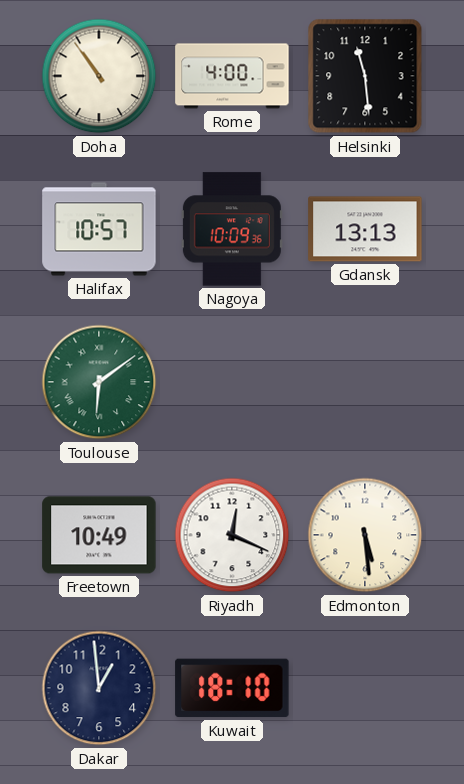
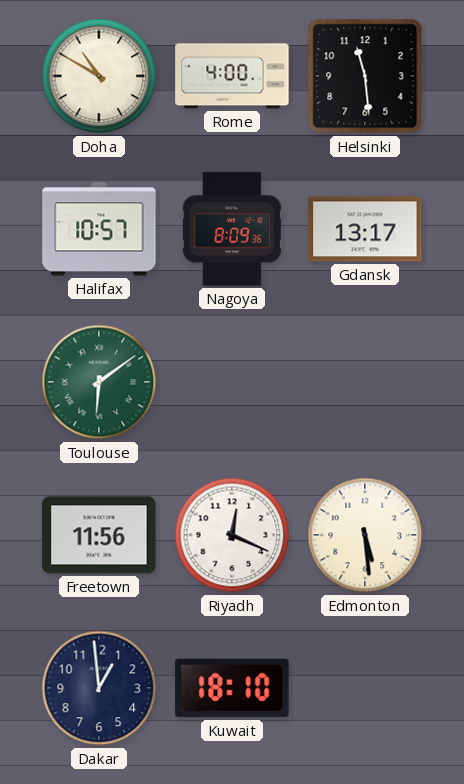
Doha: 10:54 -> 10:50 (99, 76)
Nagoya: 10:09 -> 8:09 (232, 229)
Gdansk: 13:13 -> 13:17 (365, 229)
Freetown: 10:49 -> 11:56 (99, 535)
